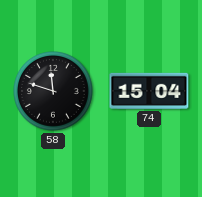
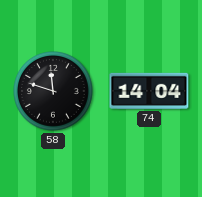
74: 15:04 -> 14:04 (149, 91)
